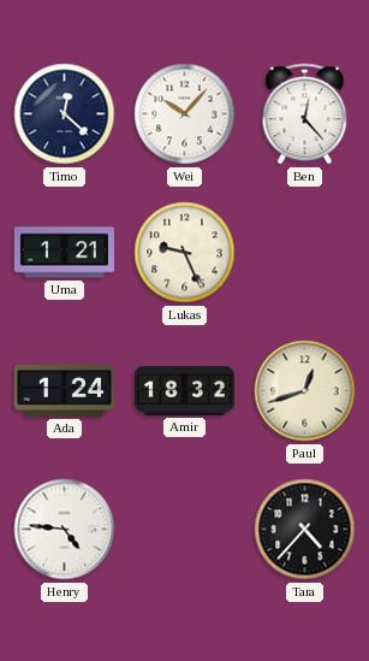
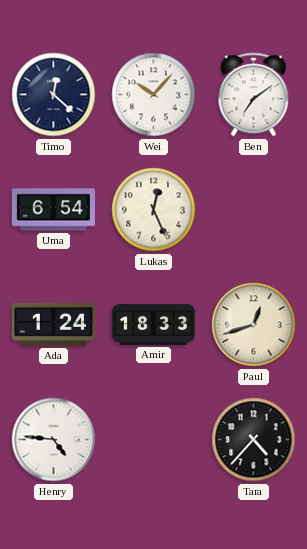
Ben: 12:23 -> 7:09 (254, 95)
Uma: 1:21 -> 6:54 (53, 210)
Lukas: 9:26 -> 12:26 (154, 210)
Amir: 18:32 -> 18:33 (153, 324)
